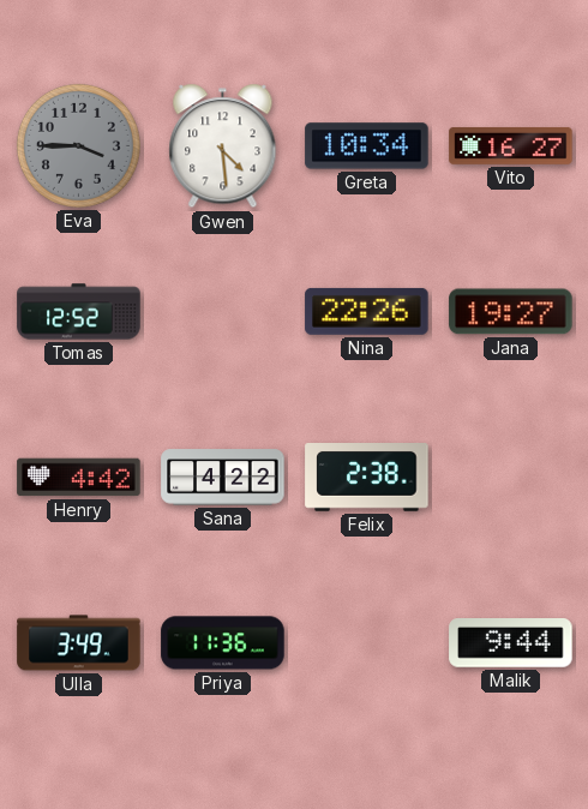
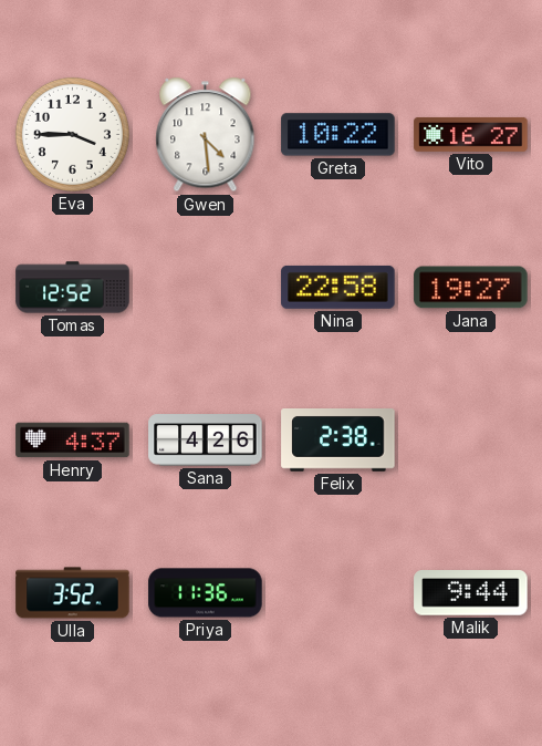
Eva dial: grey -> white (72, 134)
Greta: 10:34 -> 10:22 (338, 135)
Nina: 22:26 -> 22:58 (338, 287)
Henry: 4:42 -> 4:37 (73, 441)
Sana: 4:22 -> 4:26 (206, 441)
Ulla: 3:49 -> 3:52 (73, 593)
